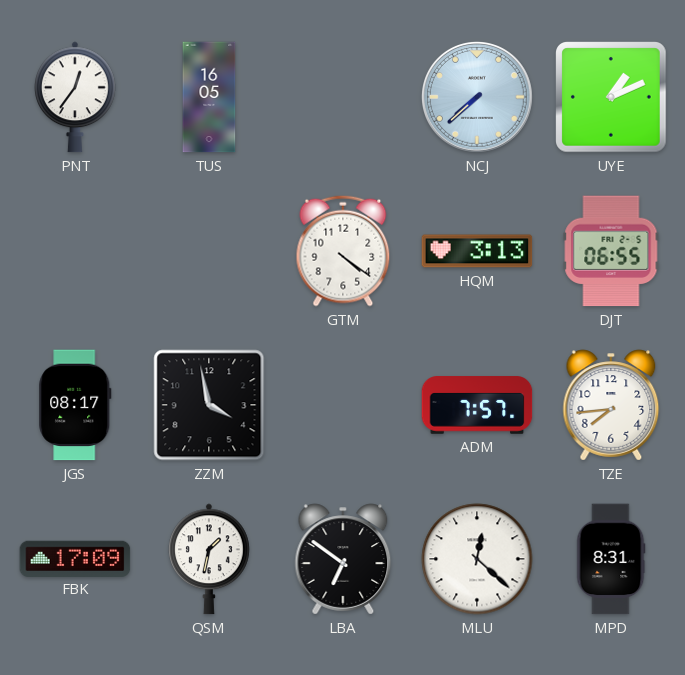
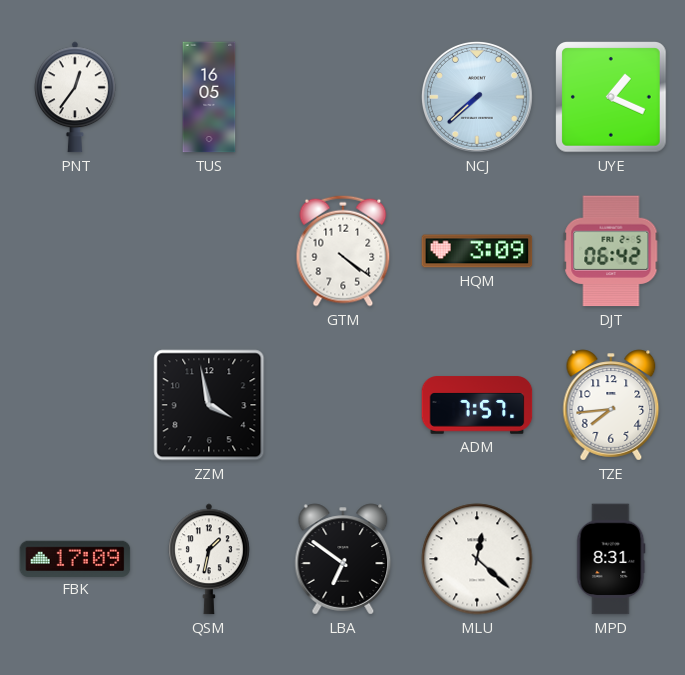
UYE: 1:11 -> 1:19 (611, 97)
HQM: 3:13 -> 3:09 (477, 251)
DJT: 06:55 -> 06:42 (611, 251)
JGS: 08:17 -> none (75, 405)
